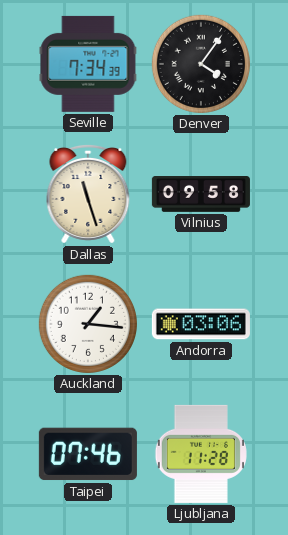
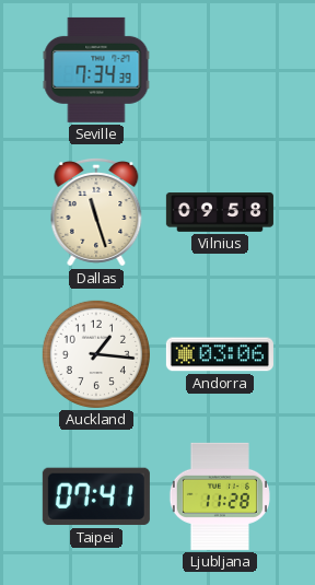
Denver: 4:06 -> none (201, 64)
Taipei: 07:46 -> 07:41 (96, 496)
